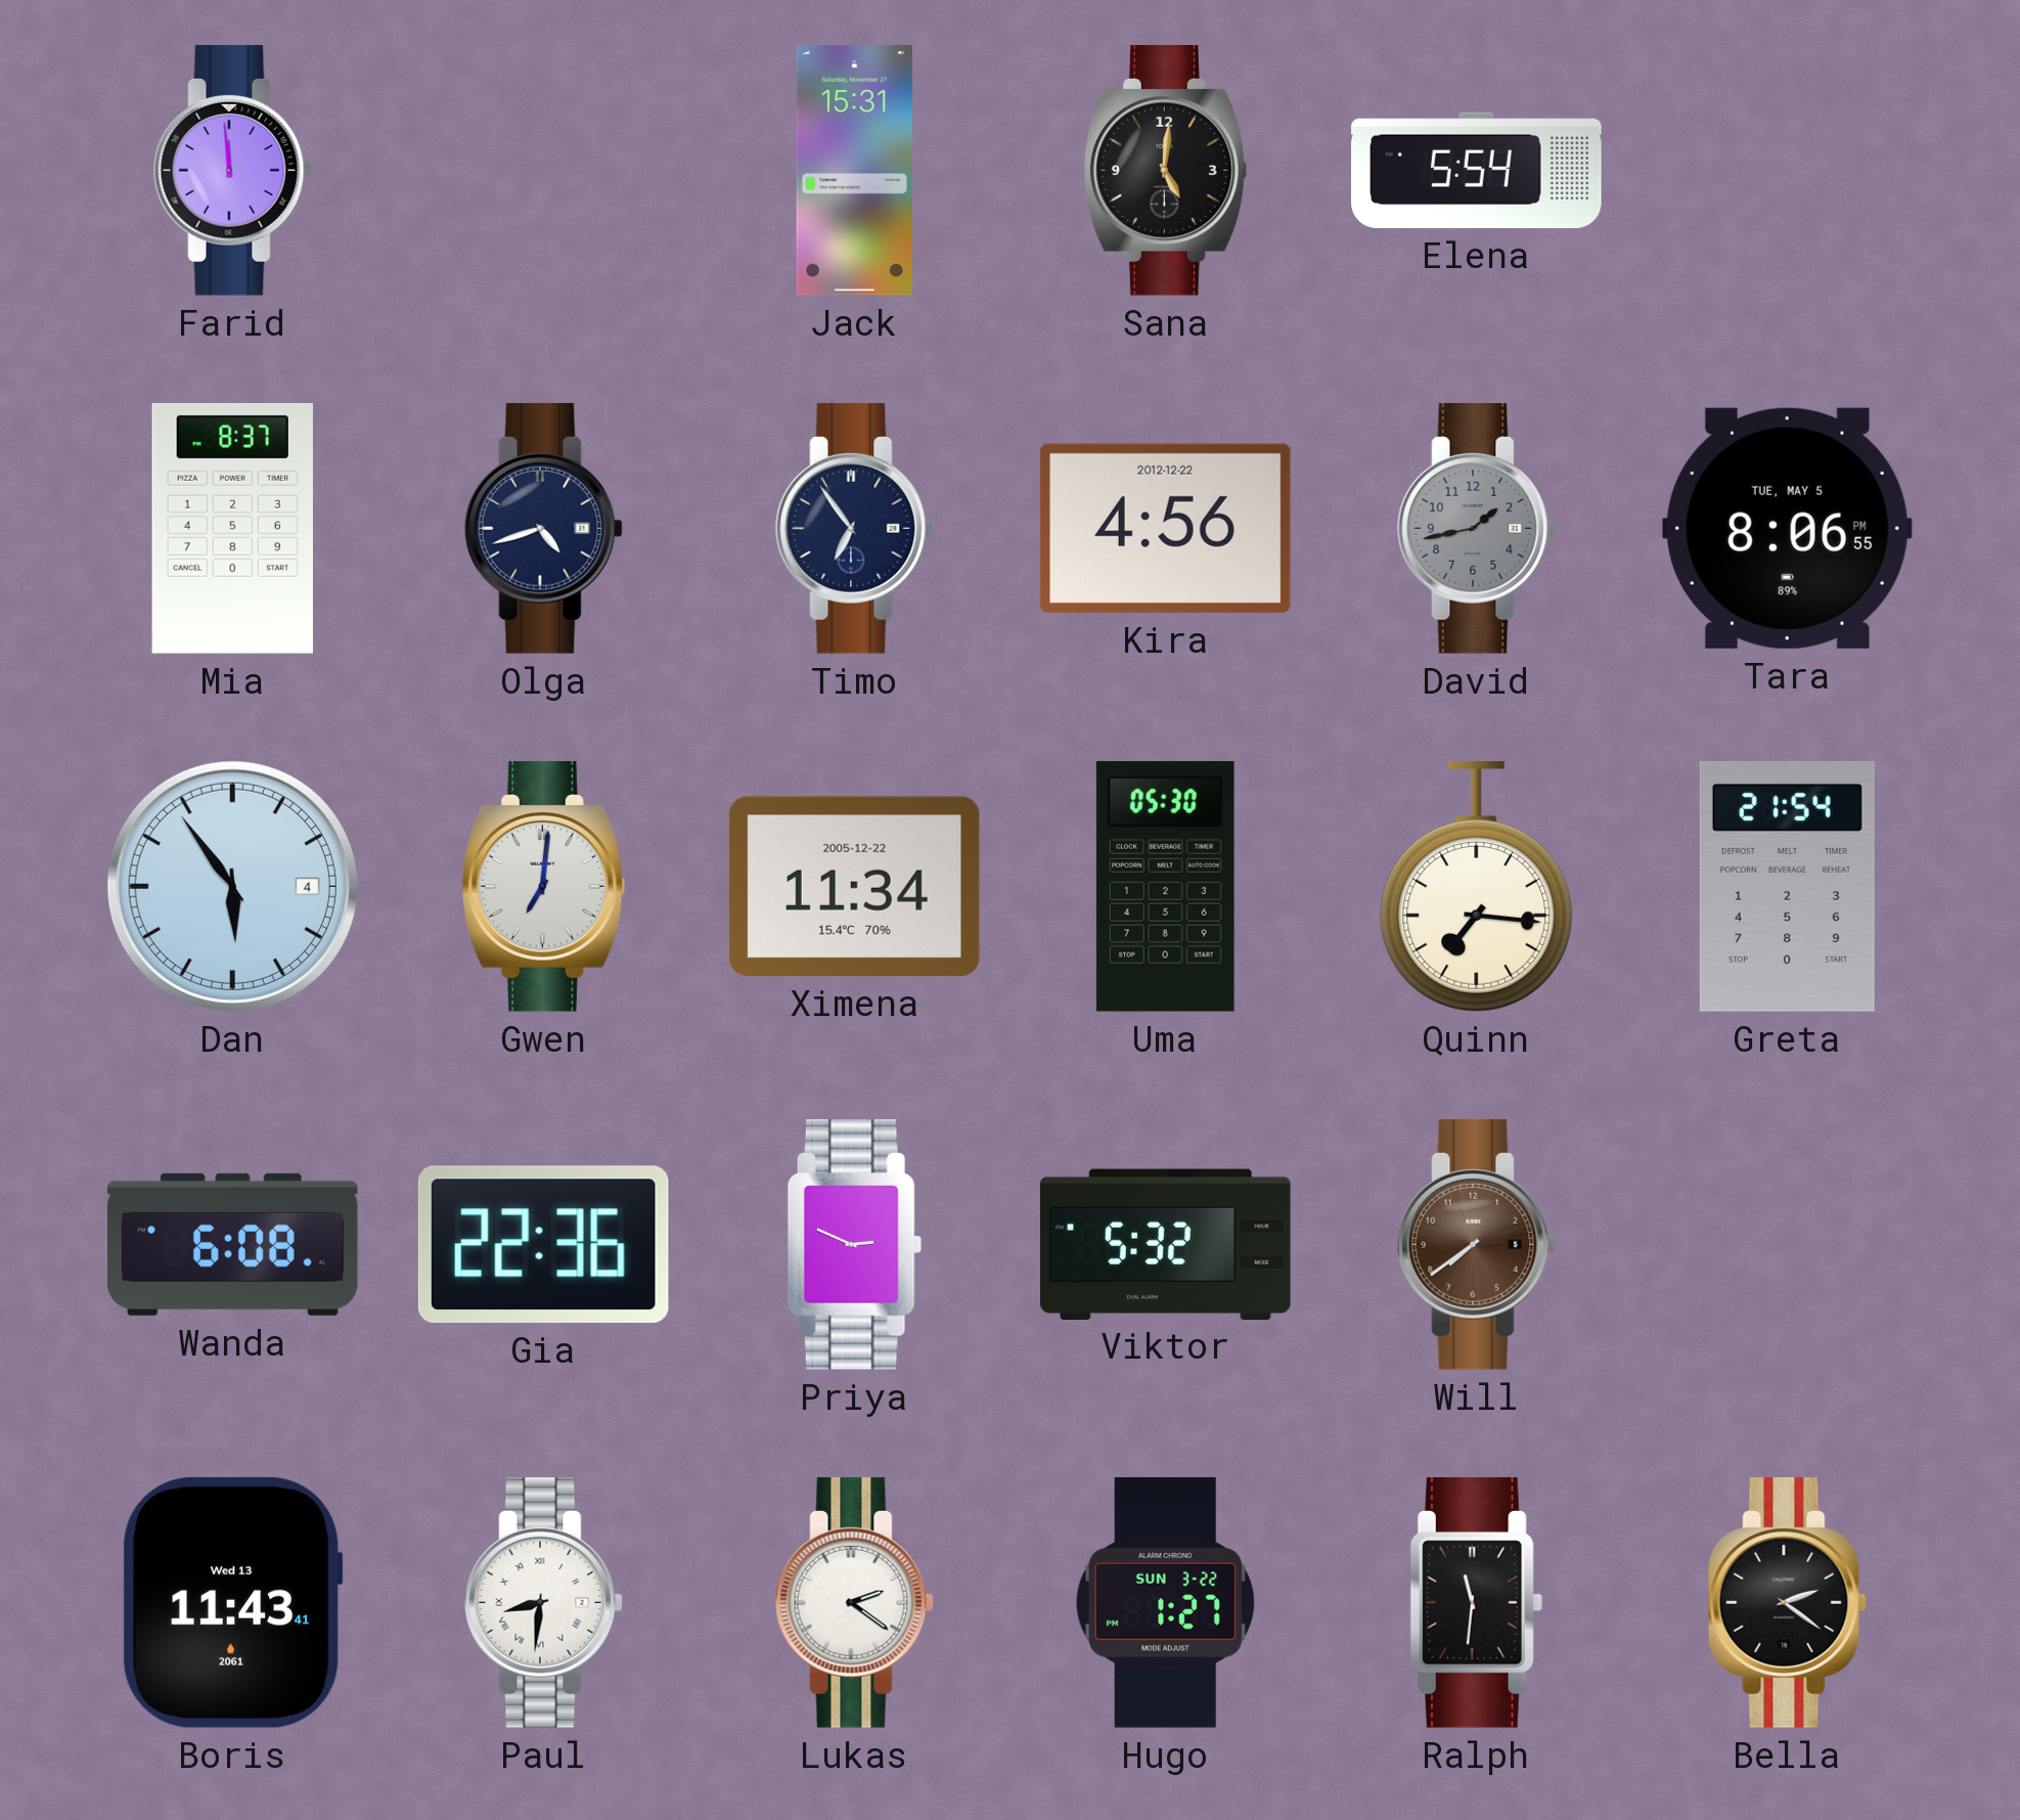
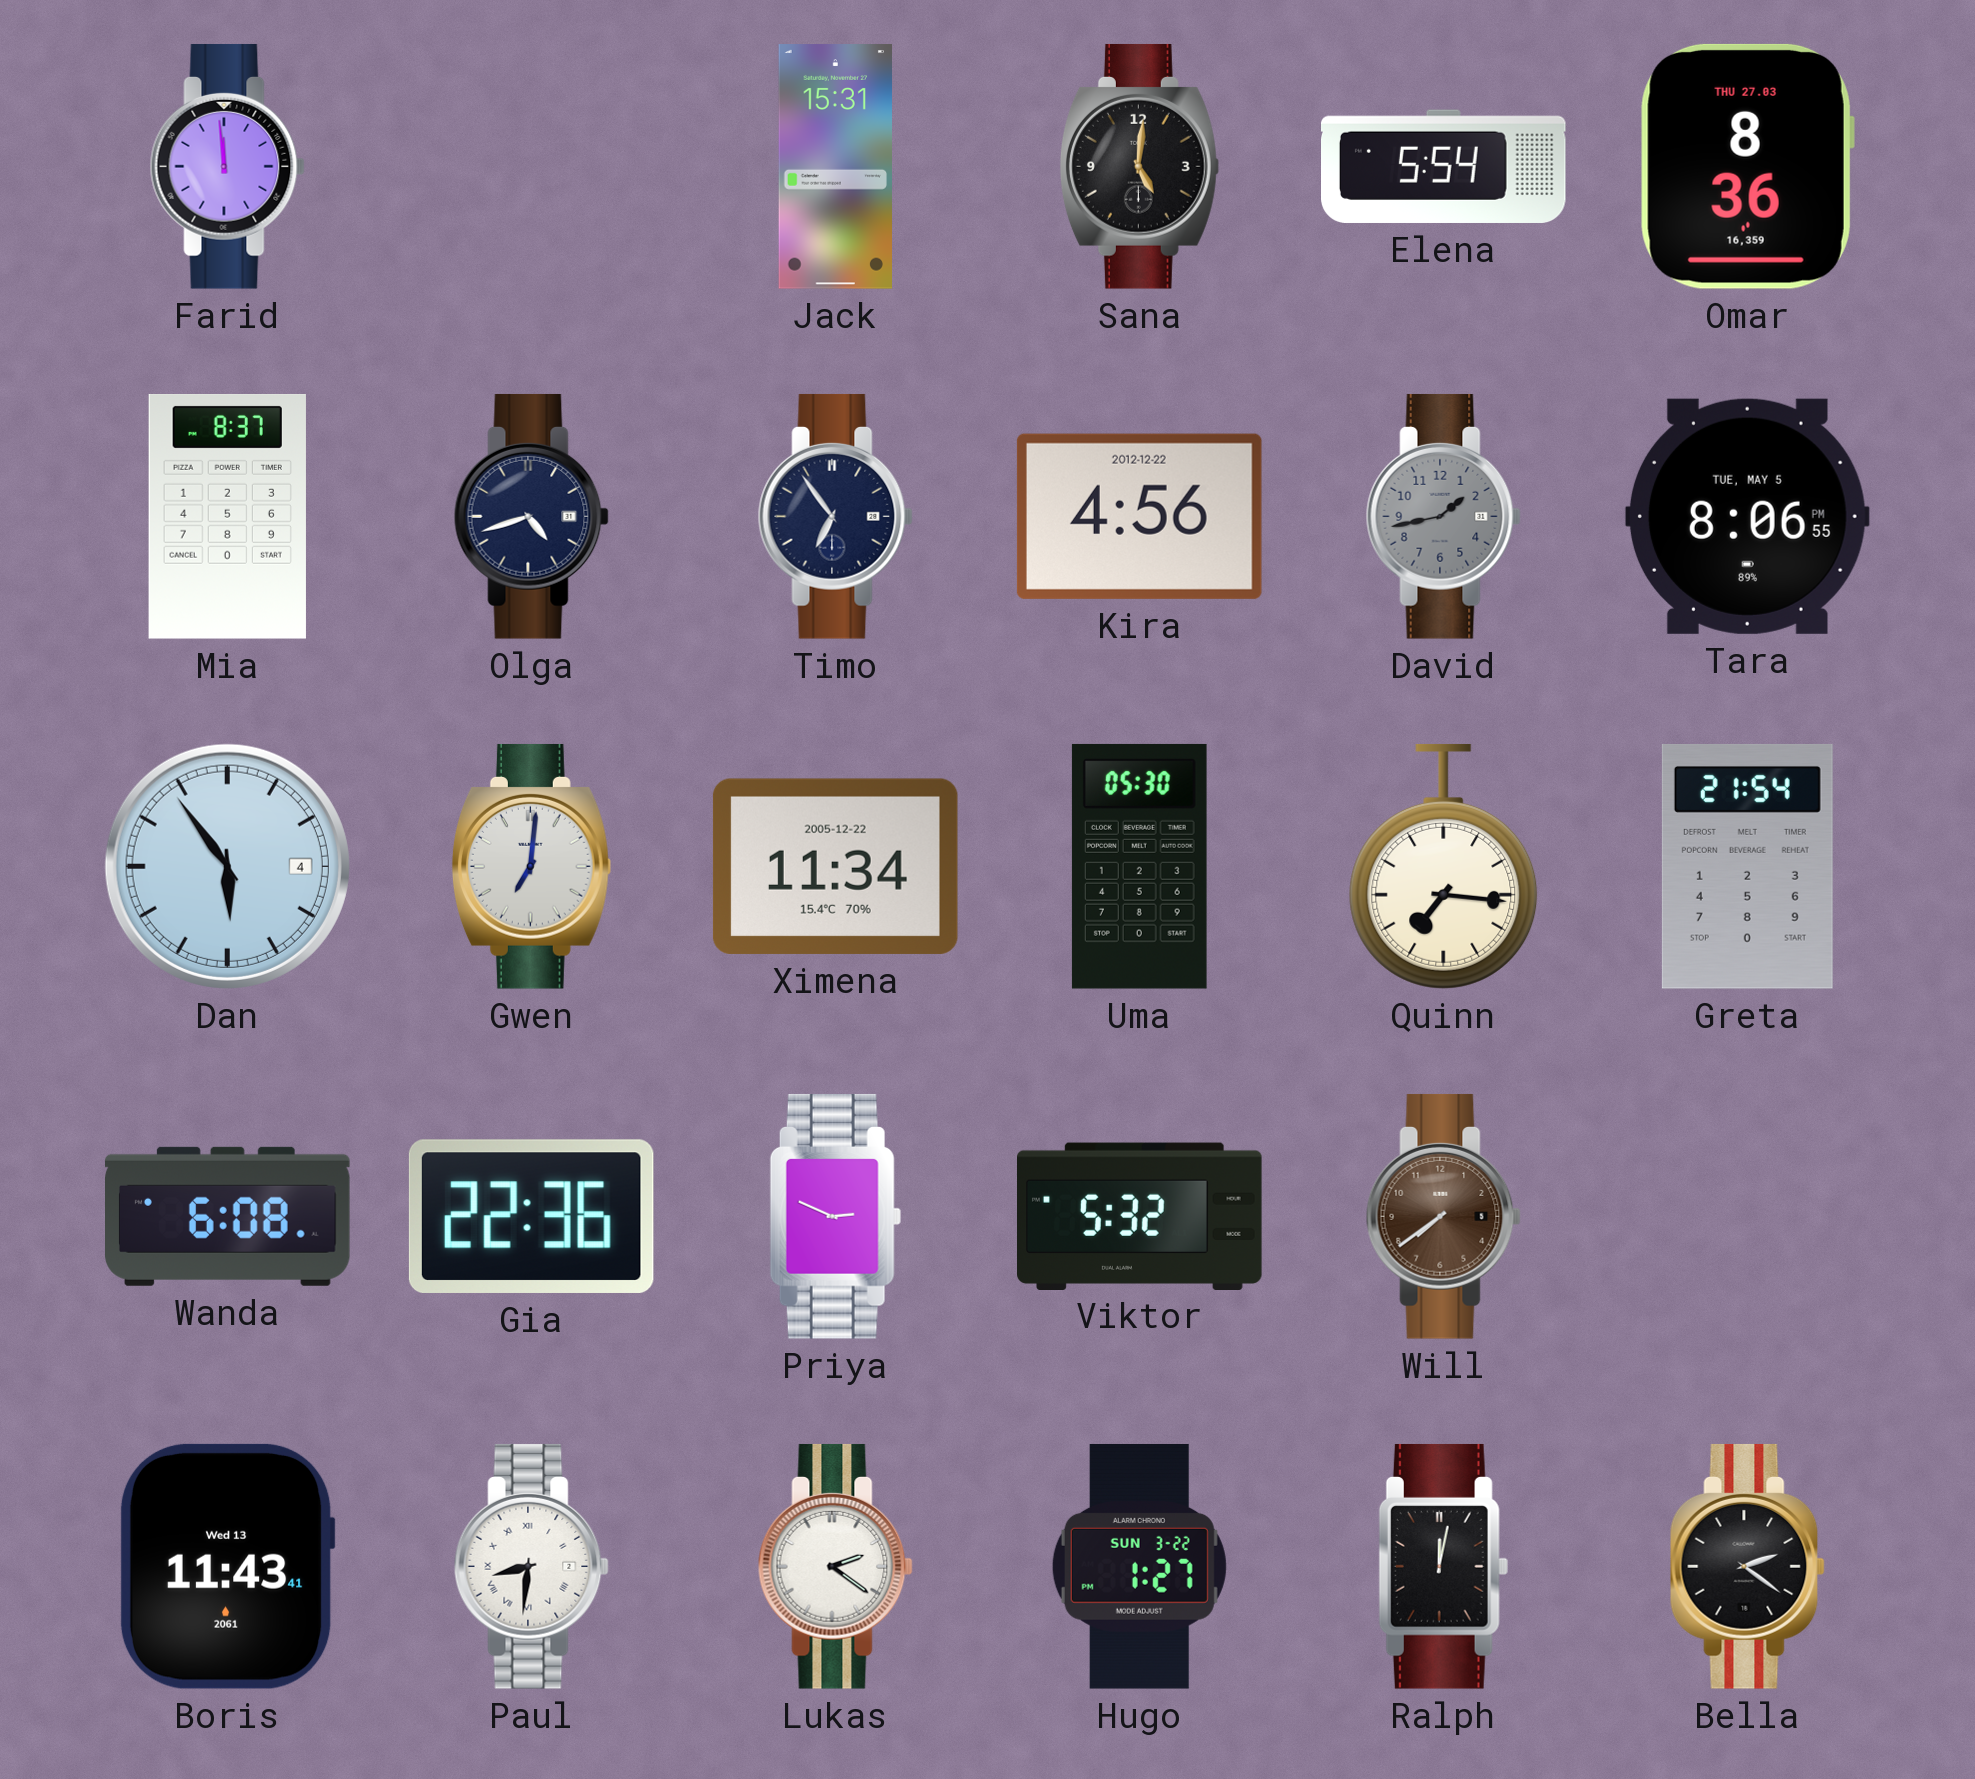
Omar: none -> 8:36 (1747, 166)
Ralph: 11:31 -> 12:02 (1443, 1567)
